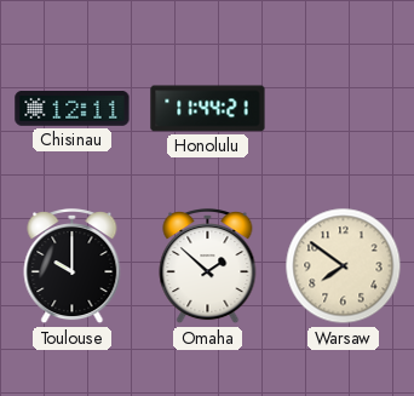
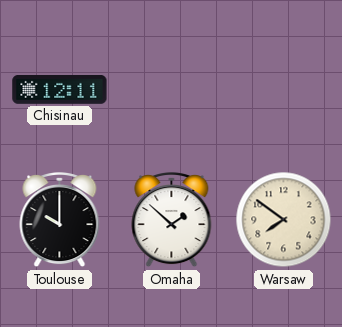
Honolulu: 11:44 -> none (208, 109)
